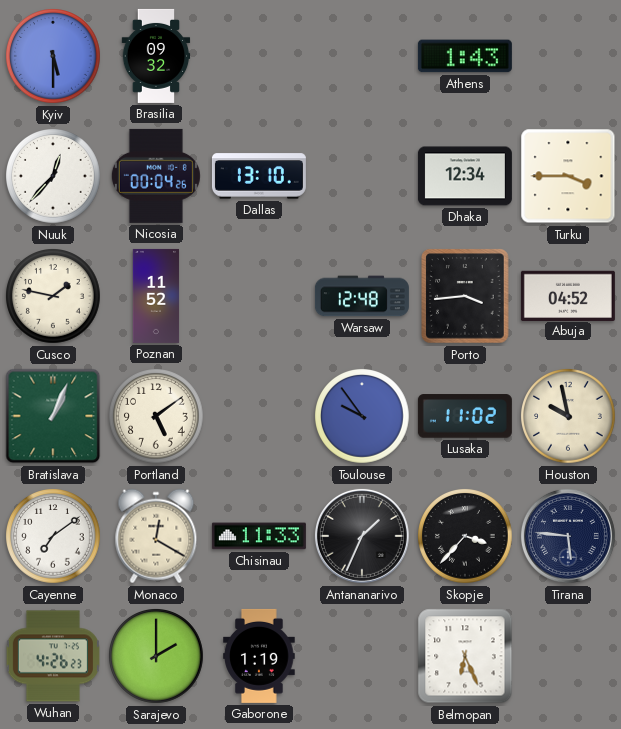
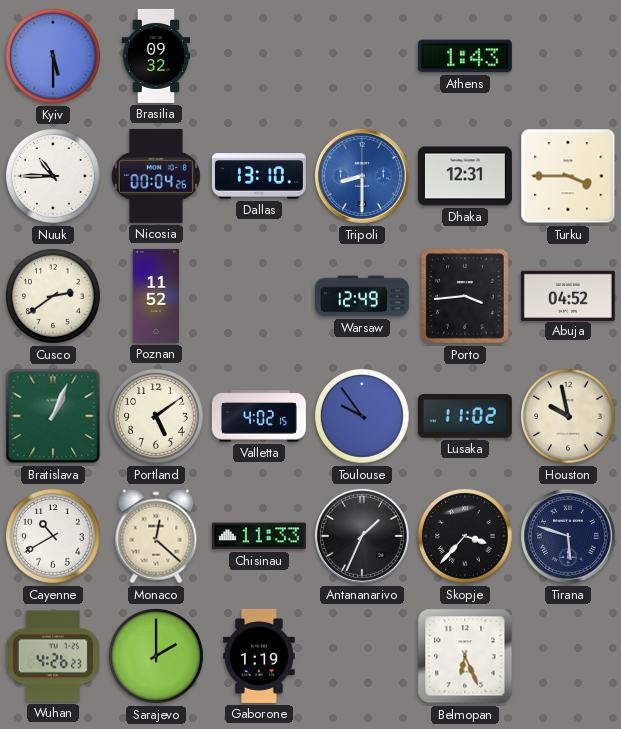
Nuuk: 12:37 -> 10:45 (54, 177)
Tripoli: none -> 8:30 (362, 176)
Dhaka: 12:34 -> 12:31 (465, 176)
Cusco: 1:47 -> 2:39 (54, 297)
Warsaw: 12:48 -> 12:49 (362, 296)
Valletta: none -> 4:02 (259, 416)
Cayenne: 7:09 -> 10:40 (54, 537)
Monaco: 12:20 -> 12:22 (156, 536)
Tirana: 5:46 -> 5:48 (568, 536)
